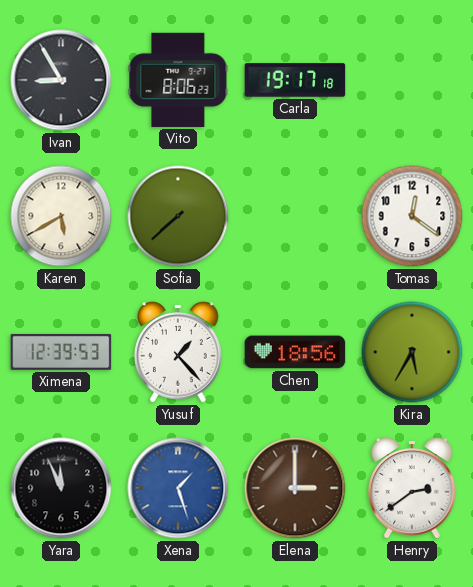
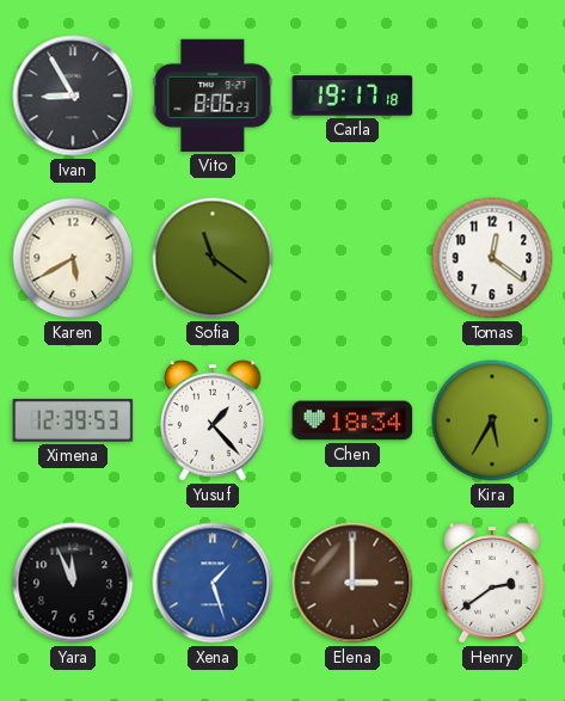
Sofia: 7:38 -> 11:21 (213, 258)
Chen: 18:56 -> 18:34 (352, 420)
